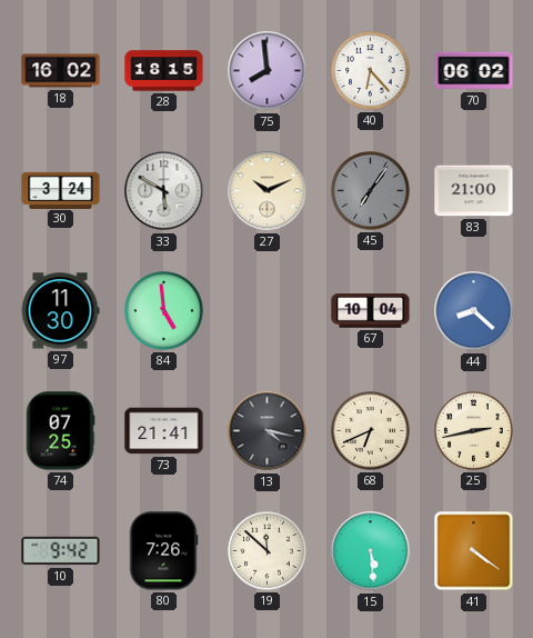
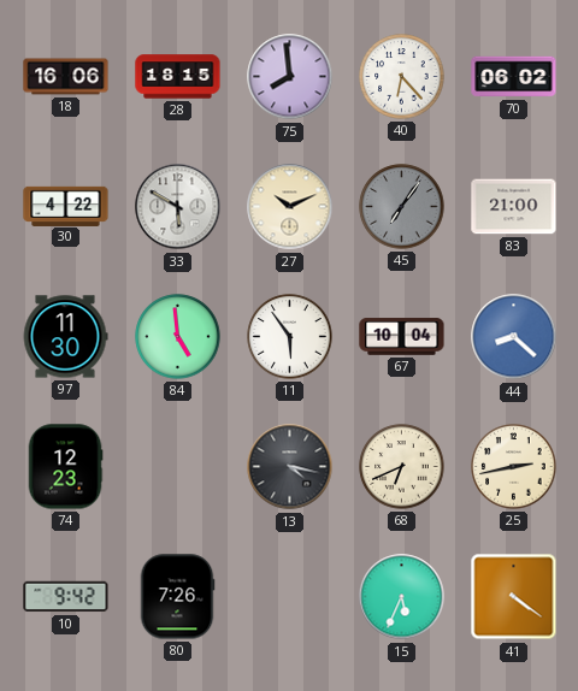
18: 16:02 -> 16:06 (66, 77)
30: 3:24 -> 4:22 (66, 206)
11: none -> 5:54 (290, 337)
74: 07:25 -> 12:23 (65, 467)
73: 21:41 -> none (164, 431)
19: 11:52 -> none (268, 551)
15: 5:29 -> 5:34 (402, 597)
